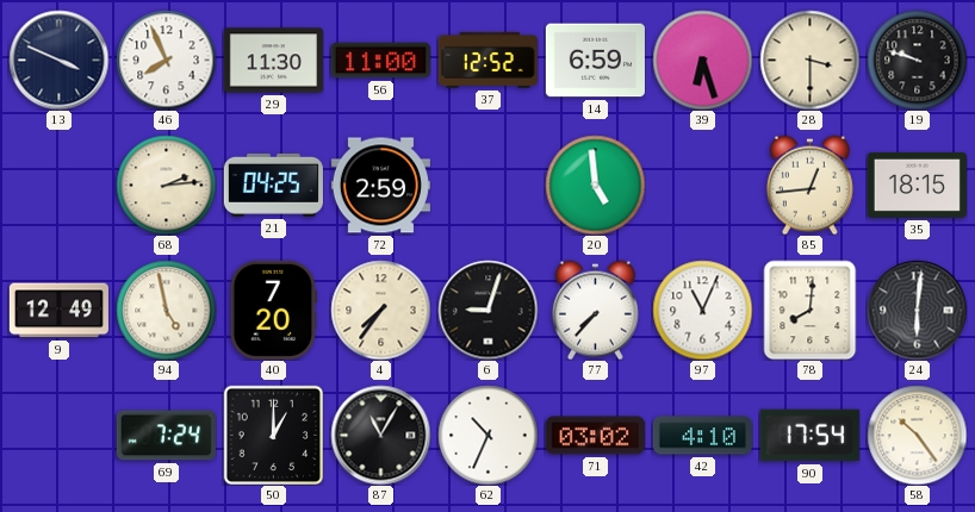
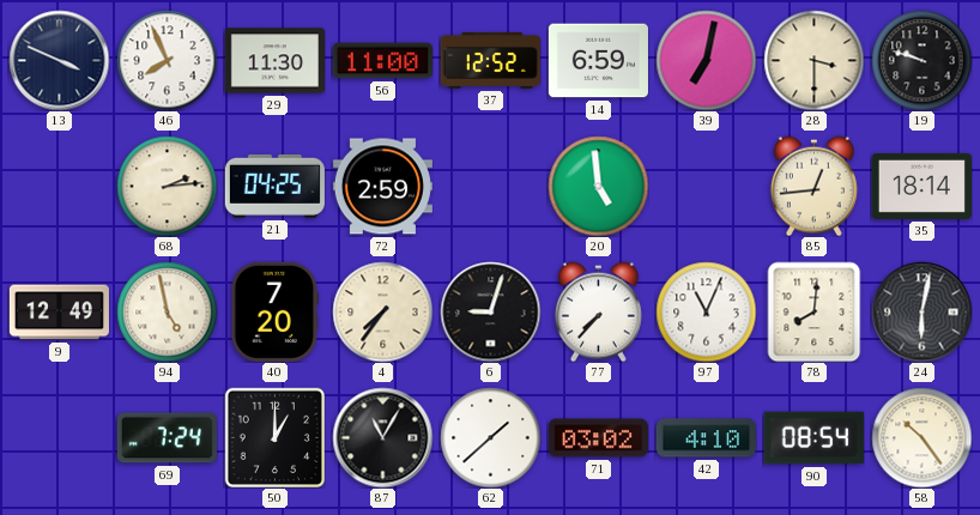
39: 6:27 -> 7:02 (706, 60)
35: 18:15 -> 18:14 (921, 186)
24: 6:01 -> 6:02 (921, 311)
62: 10:34 -> 1:38 (490, 437)
90: 17:54 -> 08:54 (813, 438)
